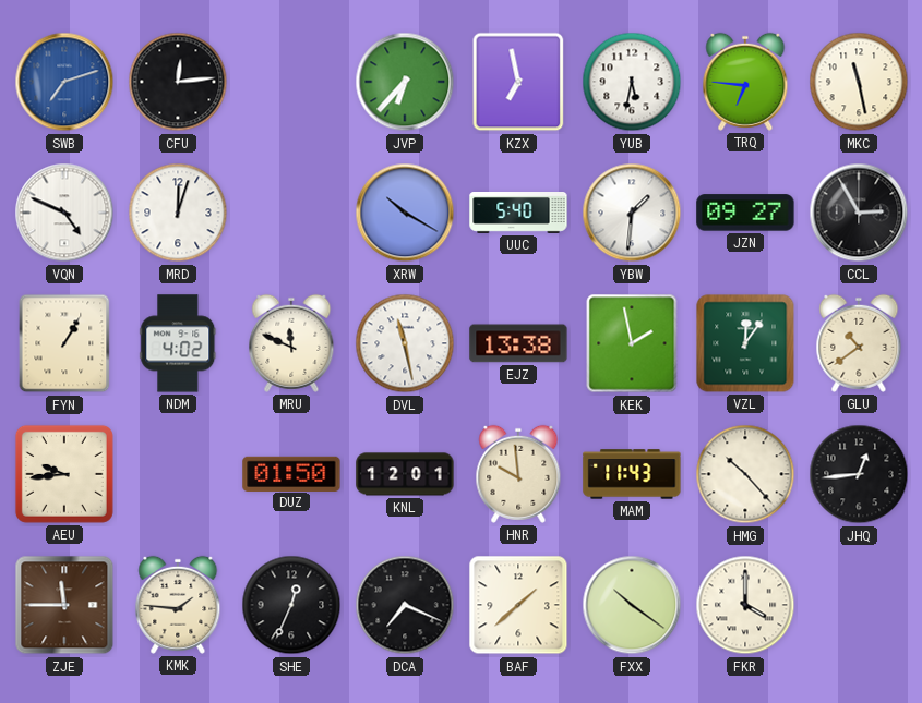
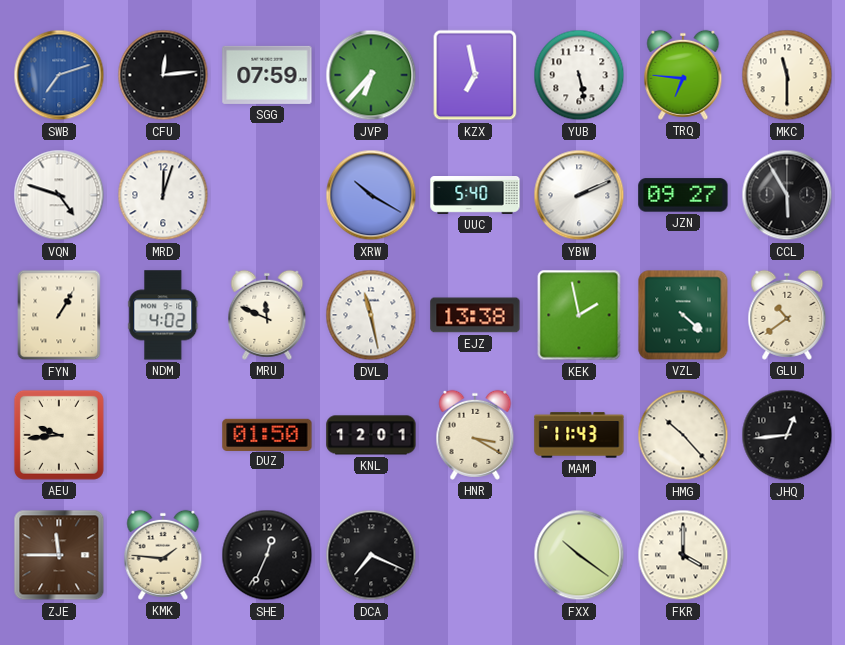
SGG: none -> 07:59 (267, 75)
YUB: 5:32 -> 5:28 (579, 75)
MKC: 11:28 -> 11:30 (787, 75)
VQN: 4:49 -> 4:48 (59, 195)
YBW: 1:31 -> 2:11 (579, 195)
CCL: 2:55 -> 5:55 (787, 195)
VZL: 12:06 -> 4:22 (683, 315)
HNR: 9:59 -> 3:20 (475, 435)
BAF: 1:38 -> none (518, 605)
